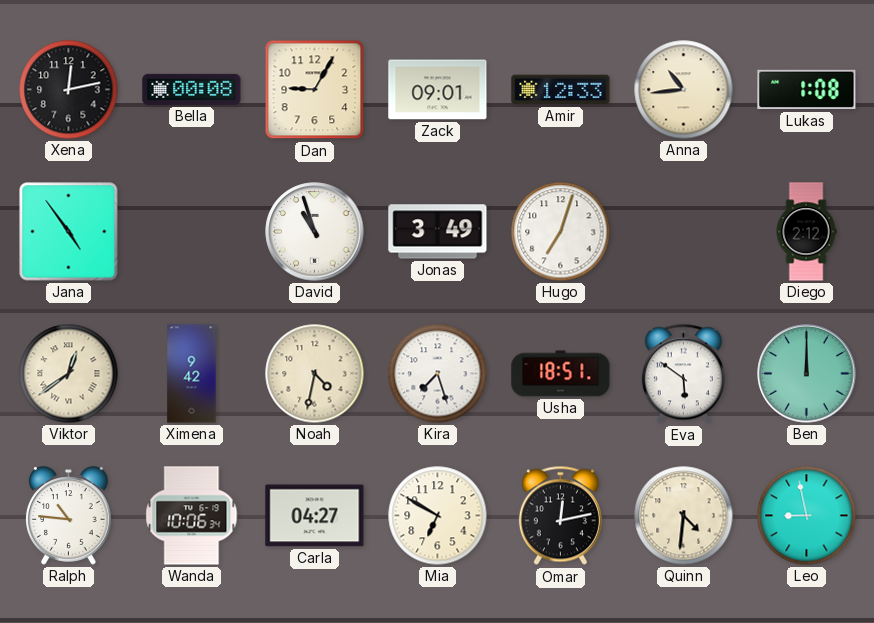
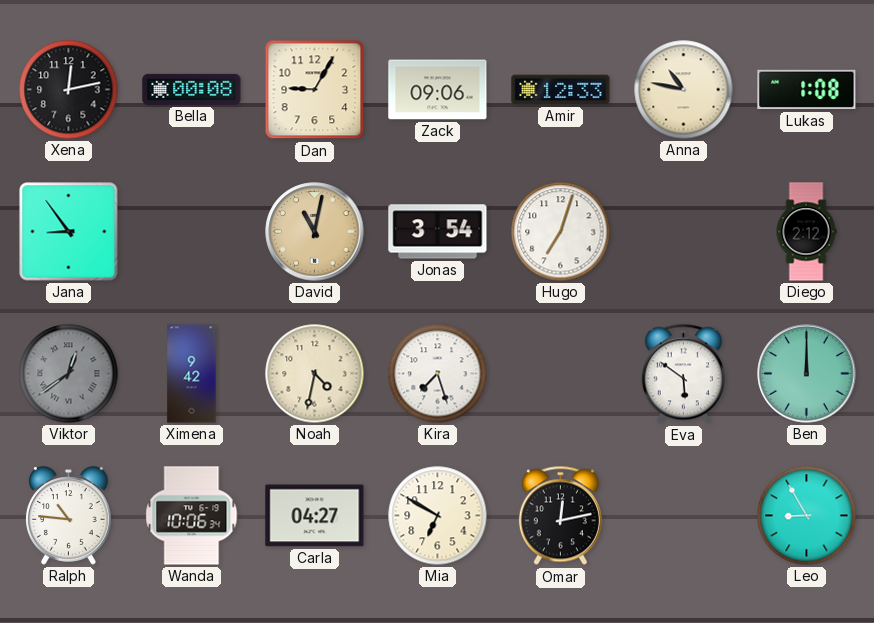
Zack: 09:01 -> 09:06 (438, 90)
Anna: 10:44 -> 10:47 (684, 90)
Jana: 4:54 -> 8:54 (69, 232)
David: 10:57 -> 11:02 (315, 232)
David dial: white -> champagne (315, 232)
Jonas: 3:49 -> 3:54 (438, 232)
Viktor dial: cream -> grey (69, 374)
Usha: 18:51 -> none (561, 374)
Quinn: 4:31 -> none (684, 516)
Leo: 8:58 -> 8:55 (807, 516)
